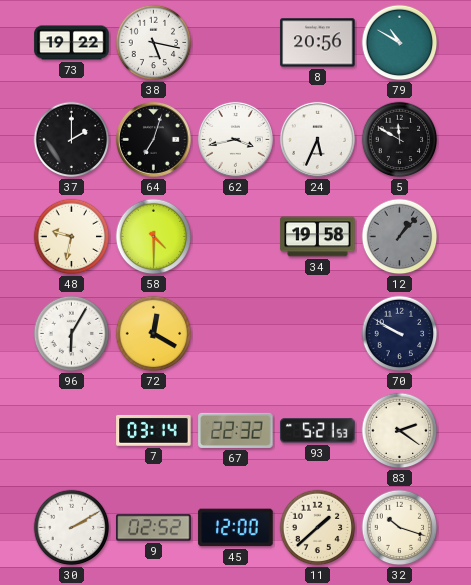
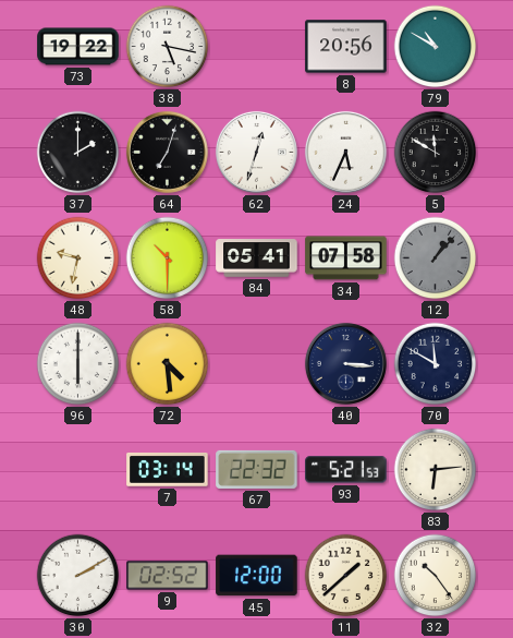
62: 3:43 -> 12:33 (256, 152)
58: 4:30 -> 10:30 (168, 258)
84: none -> 05:41 (257, 258)
34: 19:58 -> 07:58 (346, 258)
96: 6:05 -> 6:00 (78, 364)
72: 12:20 -> 4:29 (168, 364)
40: none -> 3:16 (345, 363)
70: 9:50 -> 11:50 (436, 364)
83: 2:21 -> 6:14 (436, 470)
32: 10:18 -> 10:24 (436, 576)
